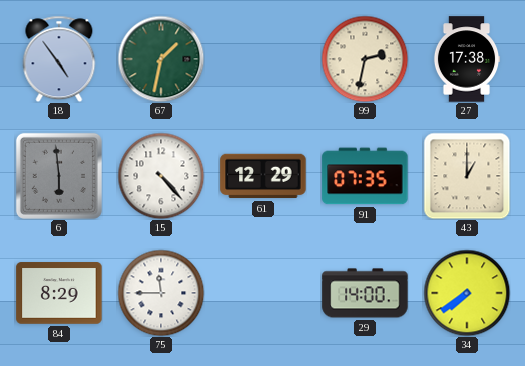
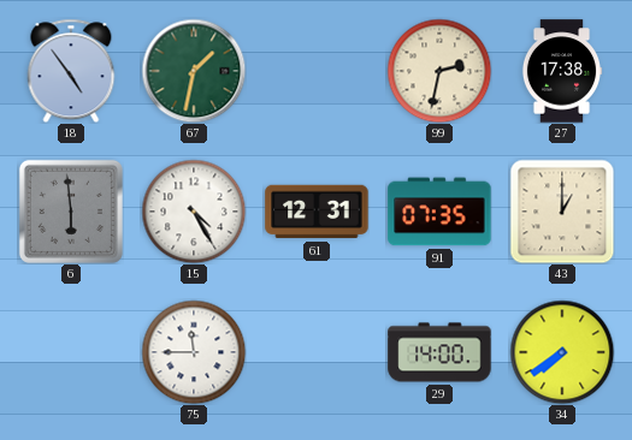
15: 4:23 -> 4:25 (194, 212)
61: 12:29 -> 12:31 (317, 212)
84: 8:29 -> none (59, 293)
